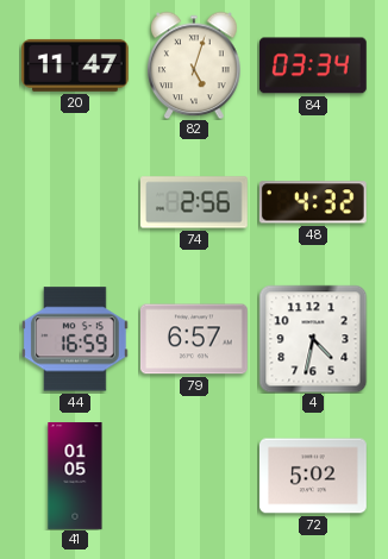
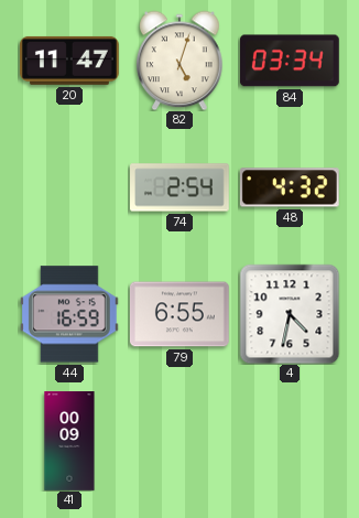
74: 2:56 -> 2:54 (181, 187)
79: 6:57 -> 6:55 (179, 314)
41: 01:05 -> 00:09 (69, 441)
72: 5:02 -> none (314, 476)
